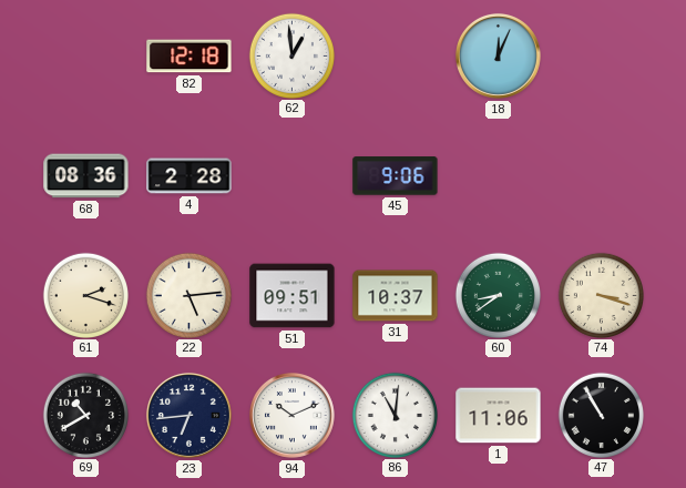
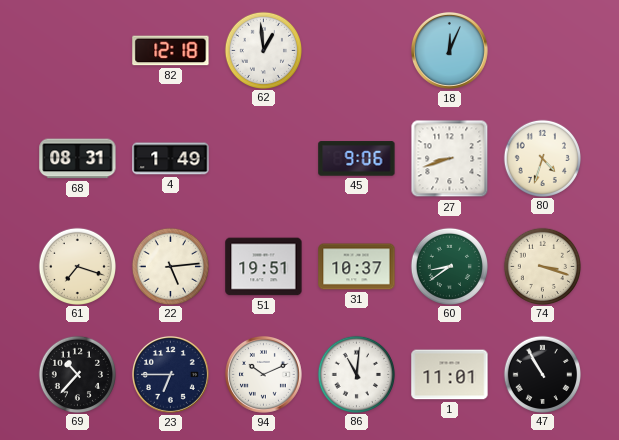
68: 08:36 -> 08:31 (78, 159)
4: 2:28 -> 1:49 (171, 159)
27: none -> 8:42 (450, 159)
80: none -> 4:33 (542, 158)
61: 2:18 -> 7:18 (77, 266)
51: 09:51 -> 19:51 (264, 267)
69: 10:40 -> 10:37 (77, 374)
23: 6:44 -> 6:45 (170, 374)
1: 11:06 -> 11:01 (450, 375)
